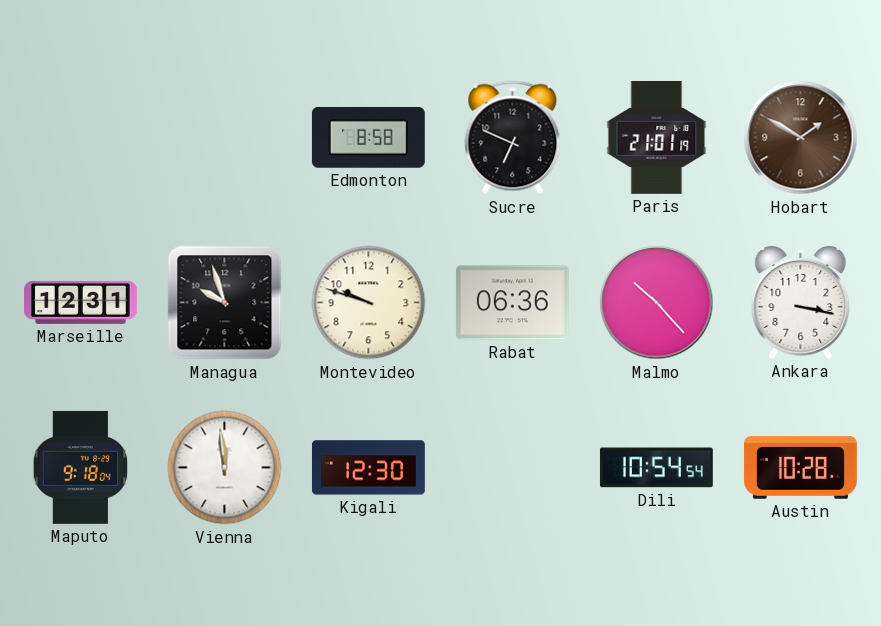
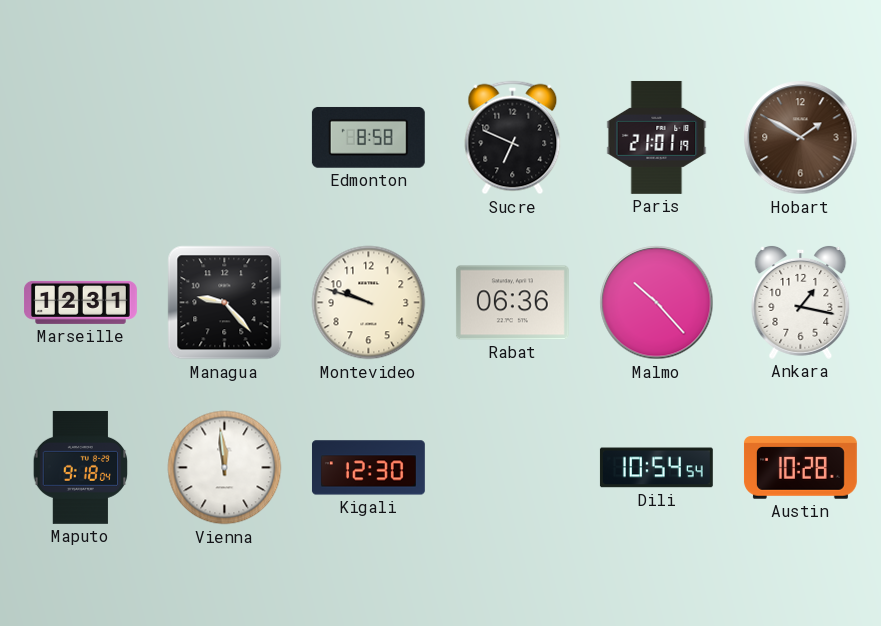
Managua: 9:57 -> 9:23 (225, 303)
Ankara: 3:17 -> 1:17 (801, 302)
